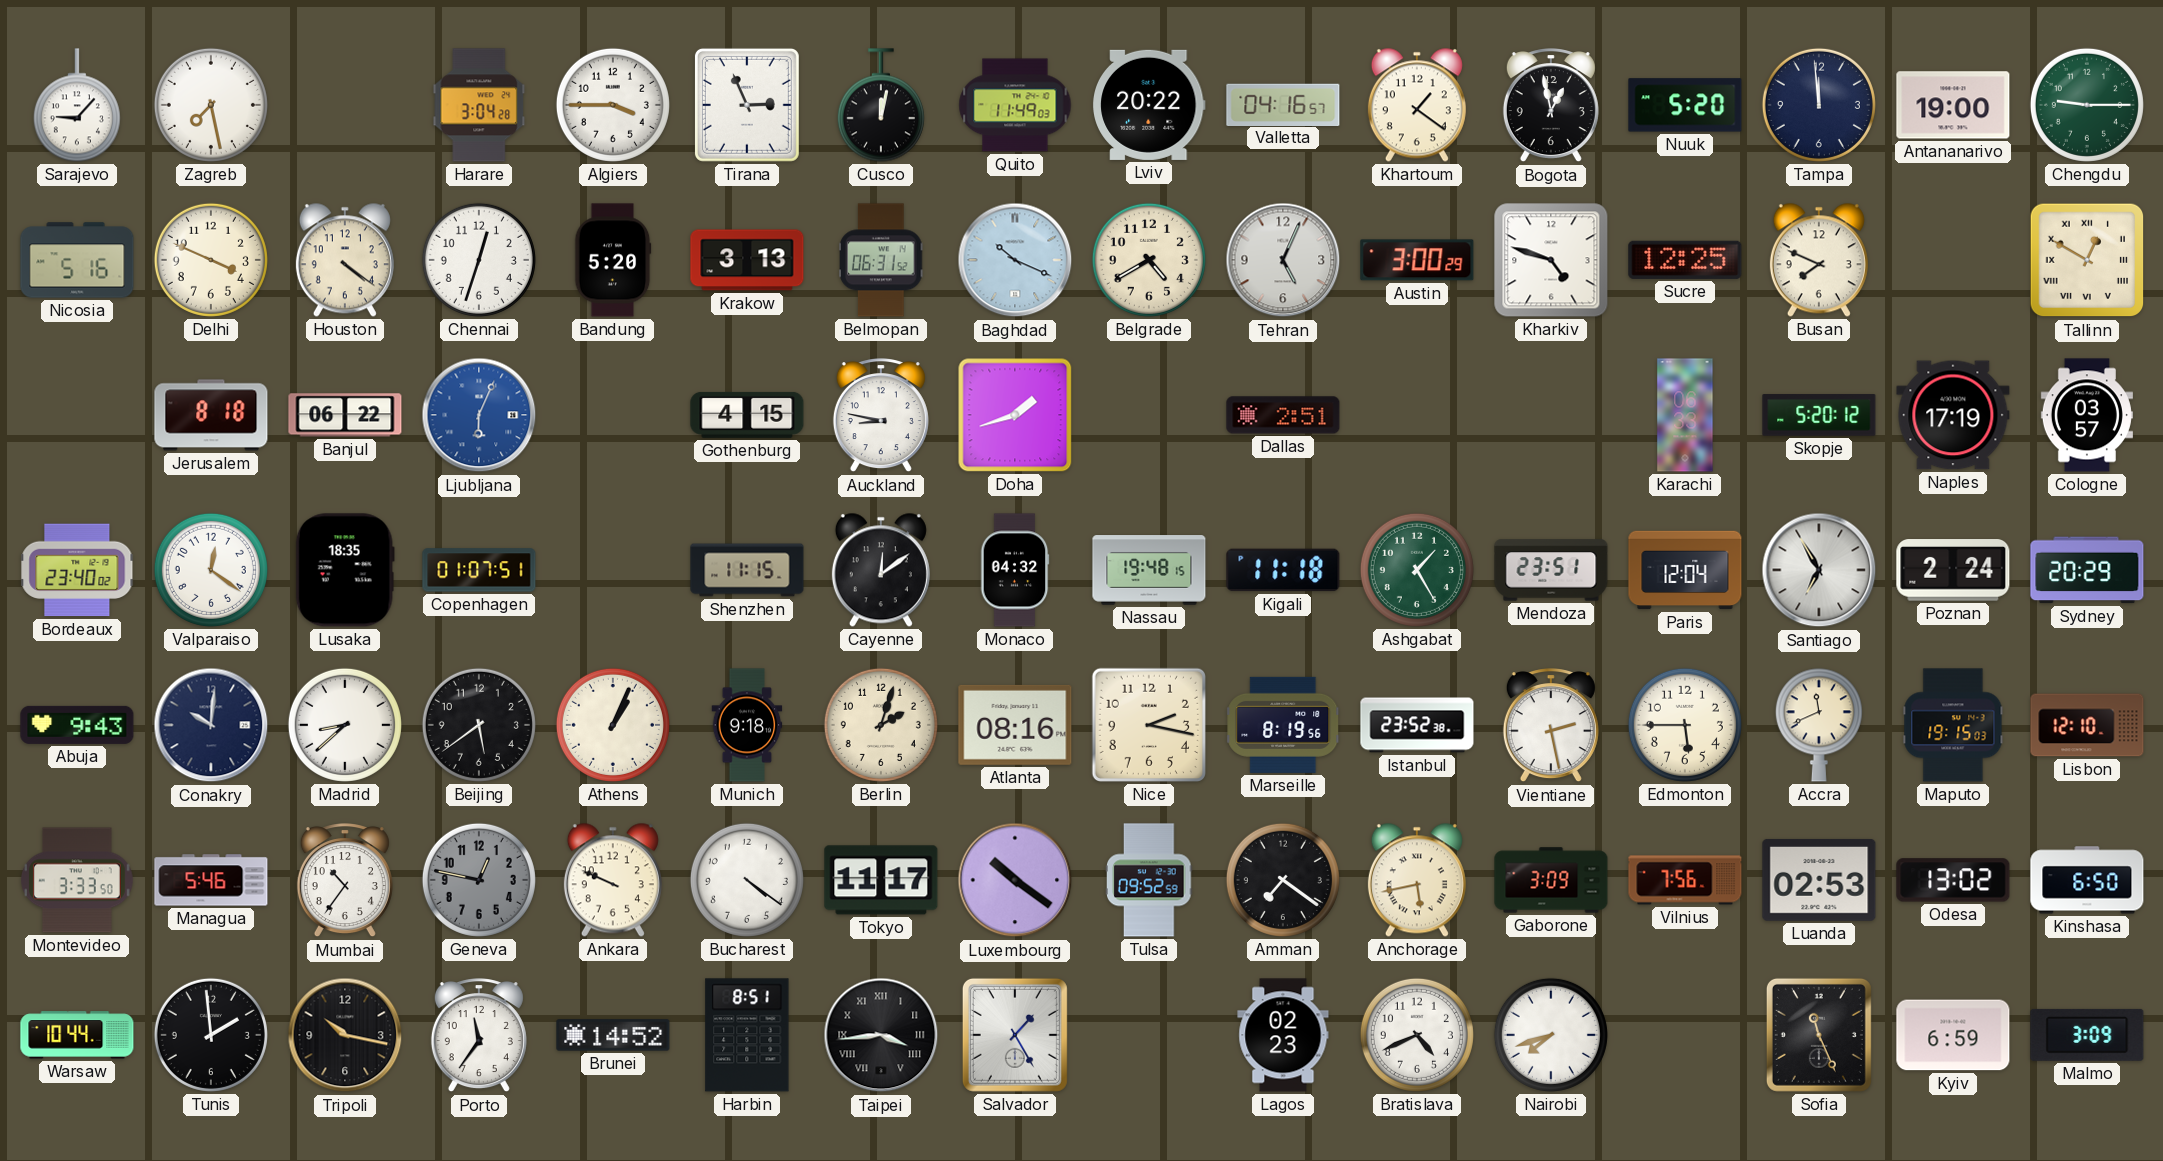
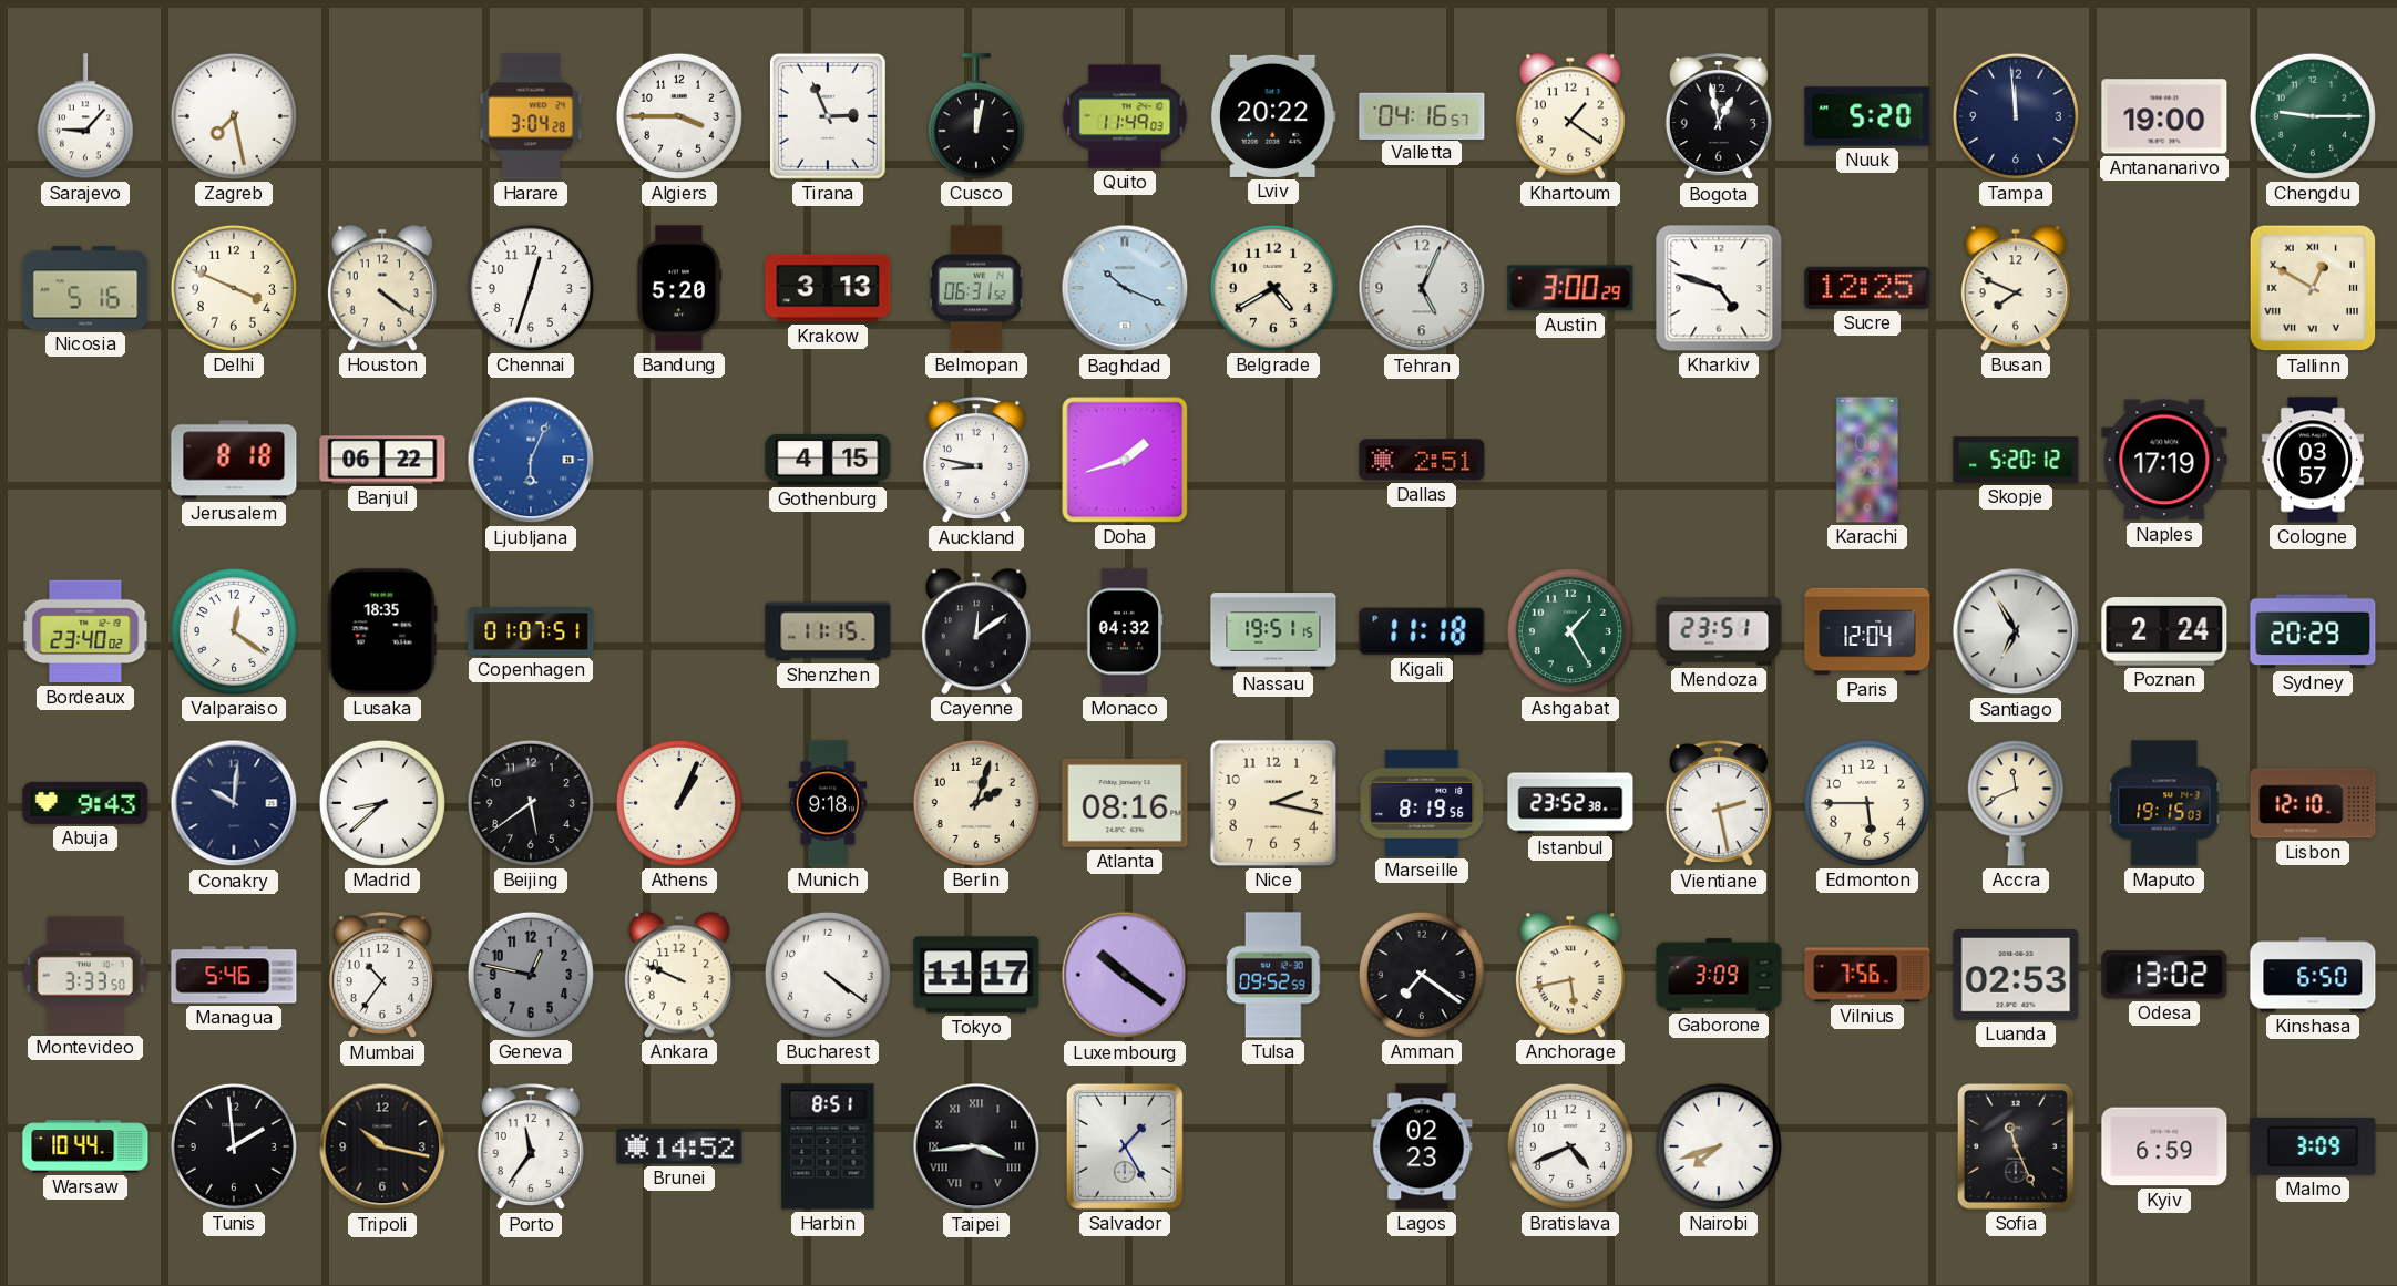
Nassau: 19:48 -> 19:51 (1273, 631)
